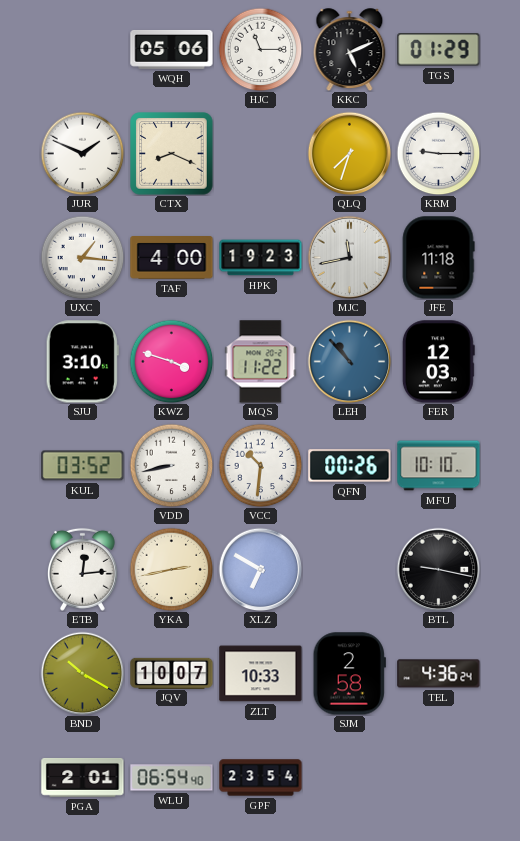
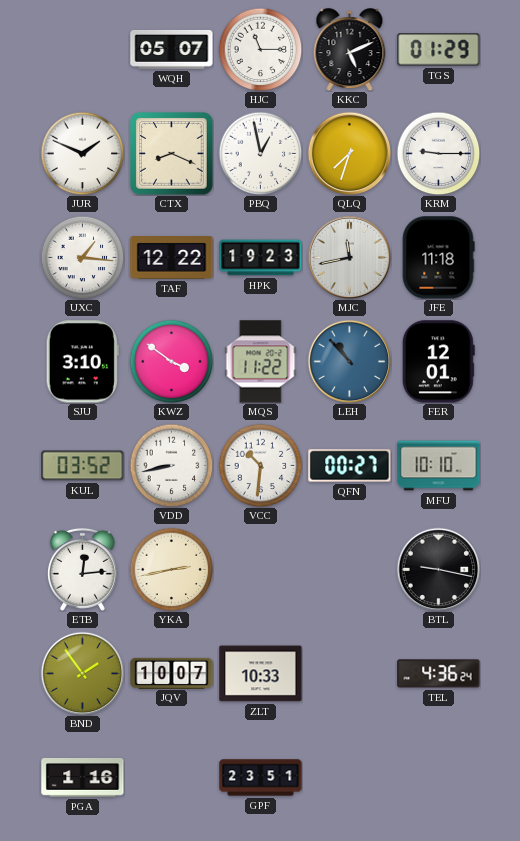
WQH: 05:06 -> 05:07 (172, 49)
PBQ: none -> 12:58 (260, 153)
TAF: 4:00 -> 12:22 (172, 258)
KWZ: 3:48 -> 3:51 (171, 361)
FER: 12:03 -> 12:01 (438, 362)
QFN: 00:26 -> 00:27 (350, 466)
XLZ: 6:50 -> none (260, 569)
BND: 10:20 -> 1:54 (82, 673)
SJM: 2:58 -> none (349, 674)
PGA: 2:01 -> 1:16 (83, 778)
WLU: 06:54 -> none (172, 778)
GPF: 23:54 -> 23:51 (261, 778)
